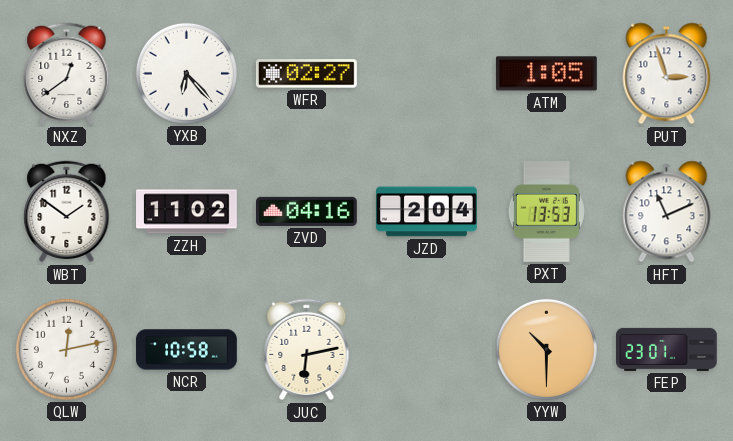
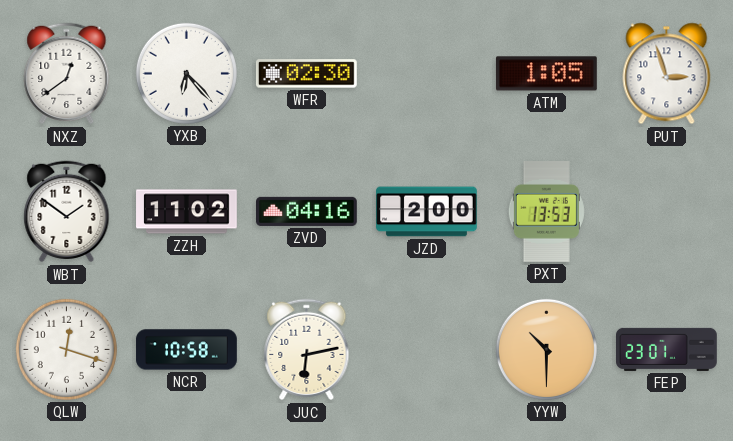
WFR: 02:27 -> 02:30 (307, 74)
JZD: 2:04 -> 2:00 (427, 212)
HFT: 11:11 -> none (667, 212)
QLW: 12:13 -> 12:18 (66, 349)
